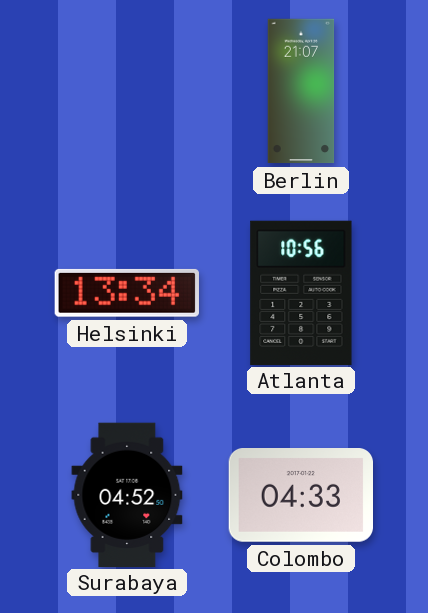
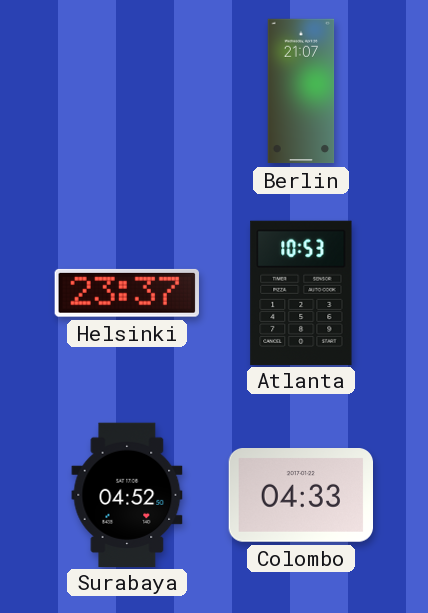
Helsinki: 13:34 -> 23:37 (127, 293)
Atlanta: 10:56 -> 10:53 (301, 292)
